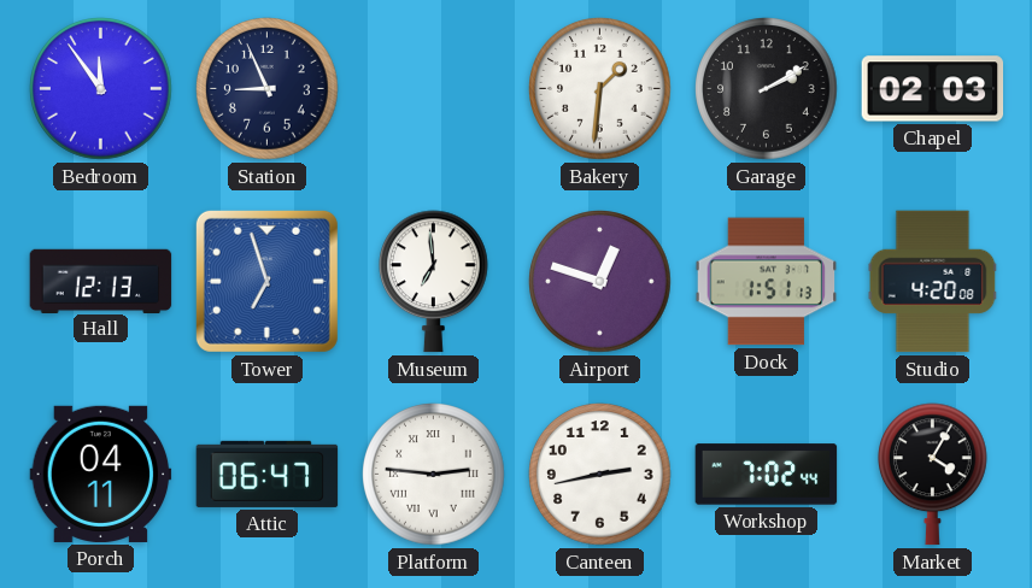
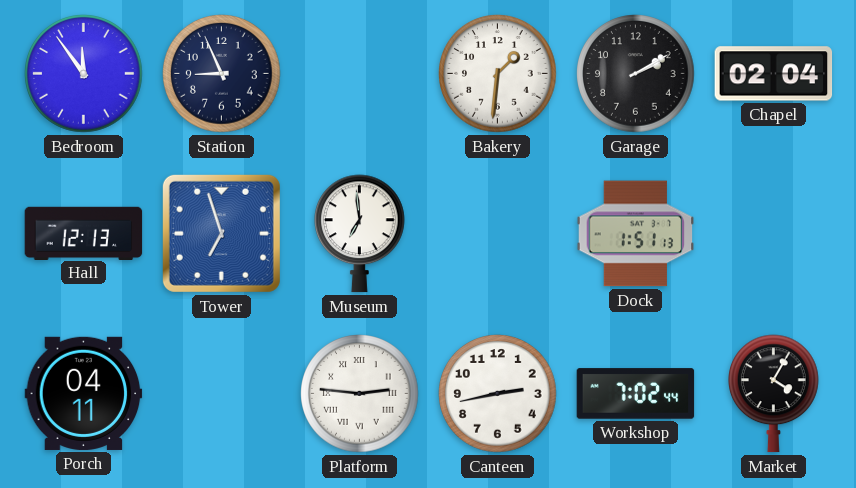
Chapel: 02:03 -> 02:04 (774, 74)
Airport: 12:48 -> none (600, 282)
Studio: 4:20 -> none (933, 282)
Attic: 06:47 -> none (268, 474)
